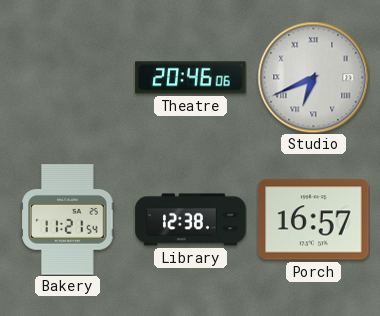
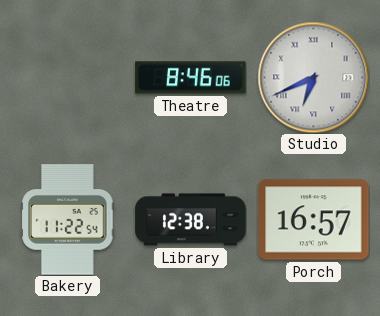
Theatre: 20:46 -> 8:46 (191, 78)
Bakery: 11:21 -> 11:22 (68, 220)
